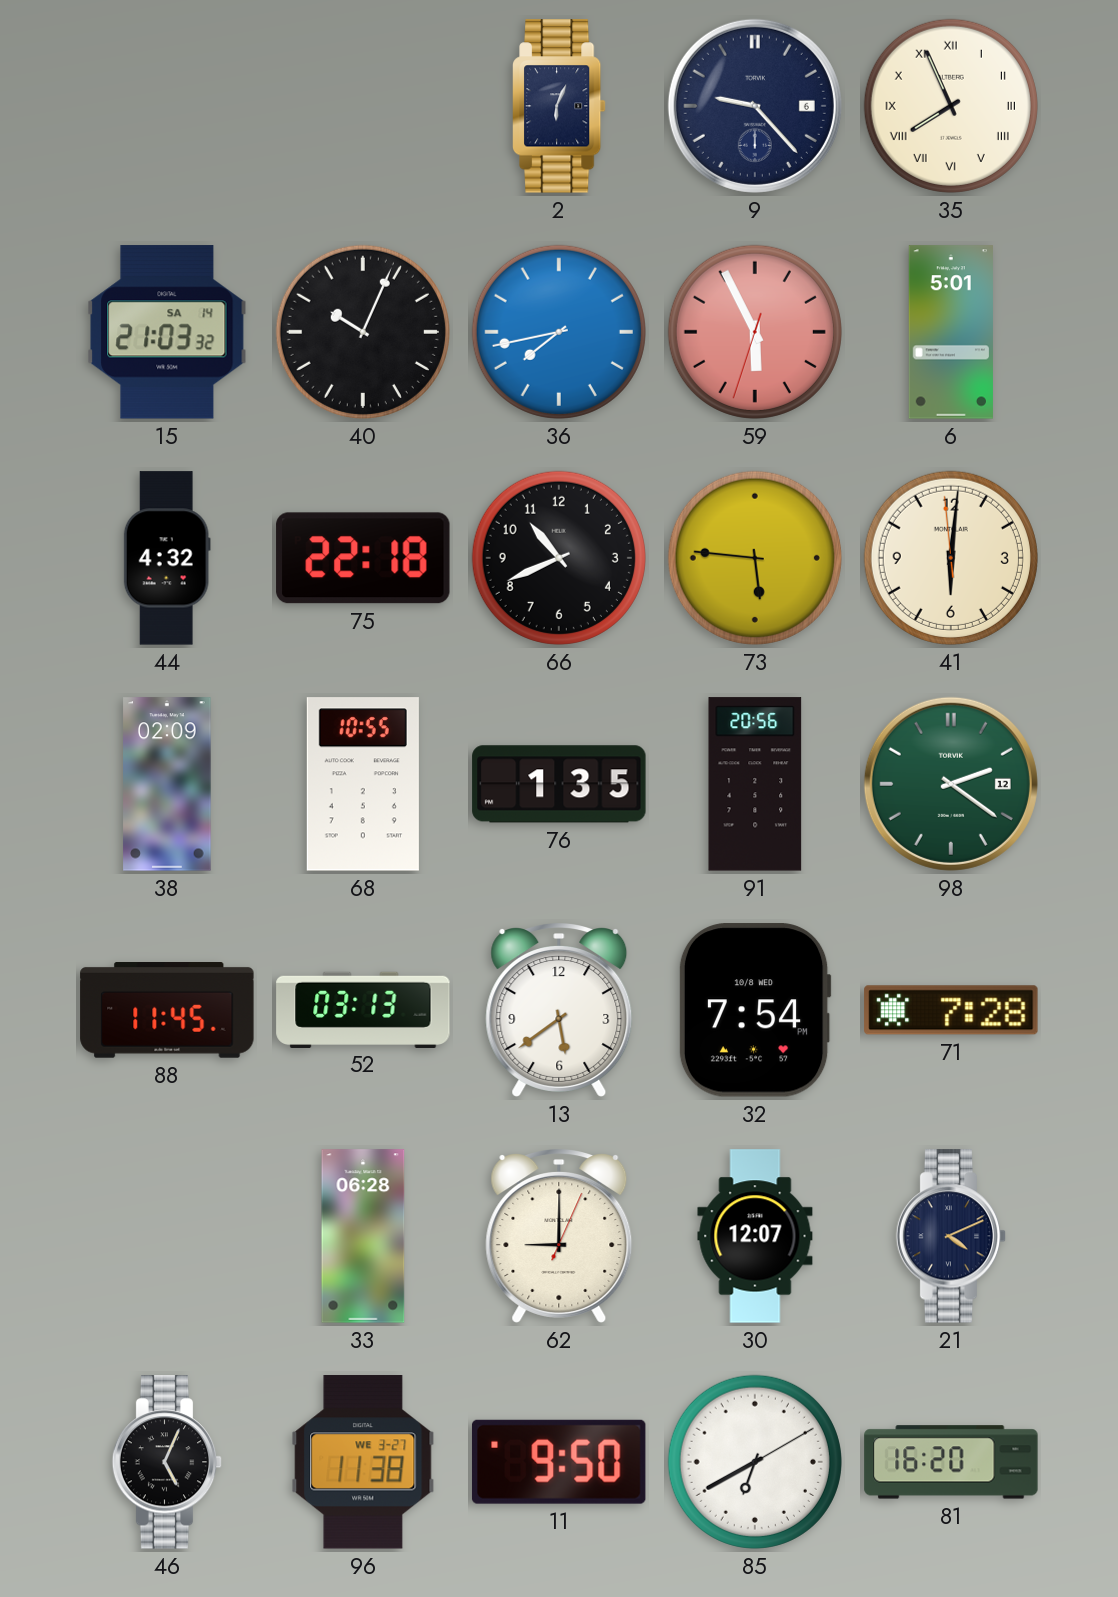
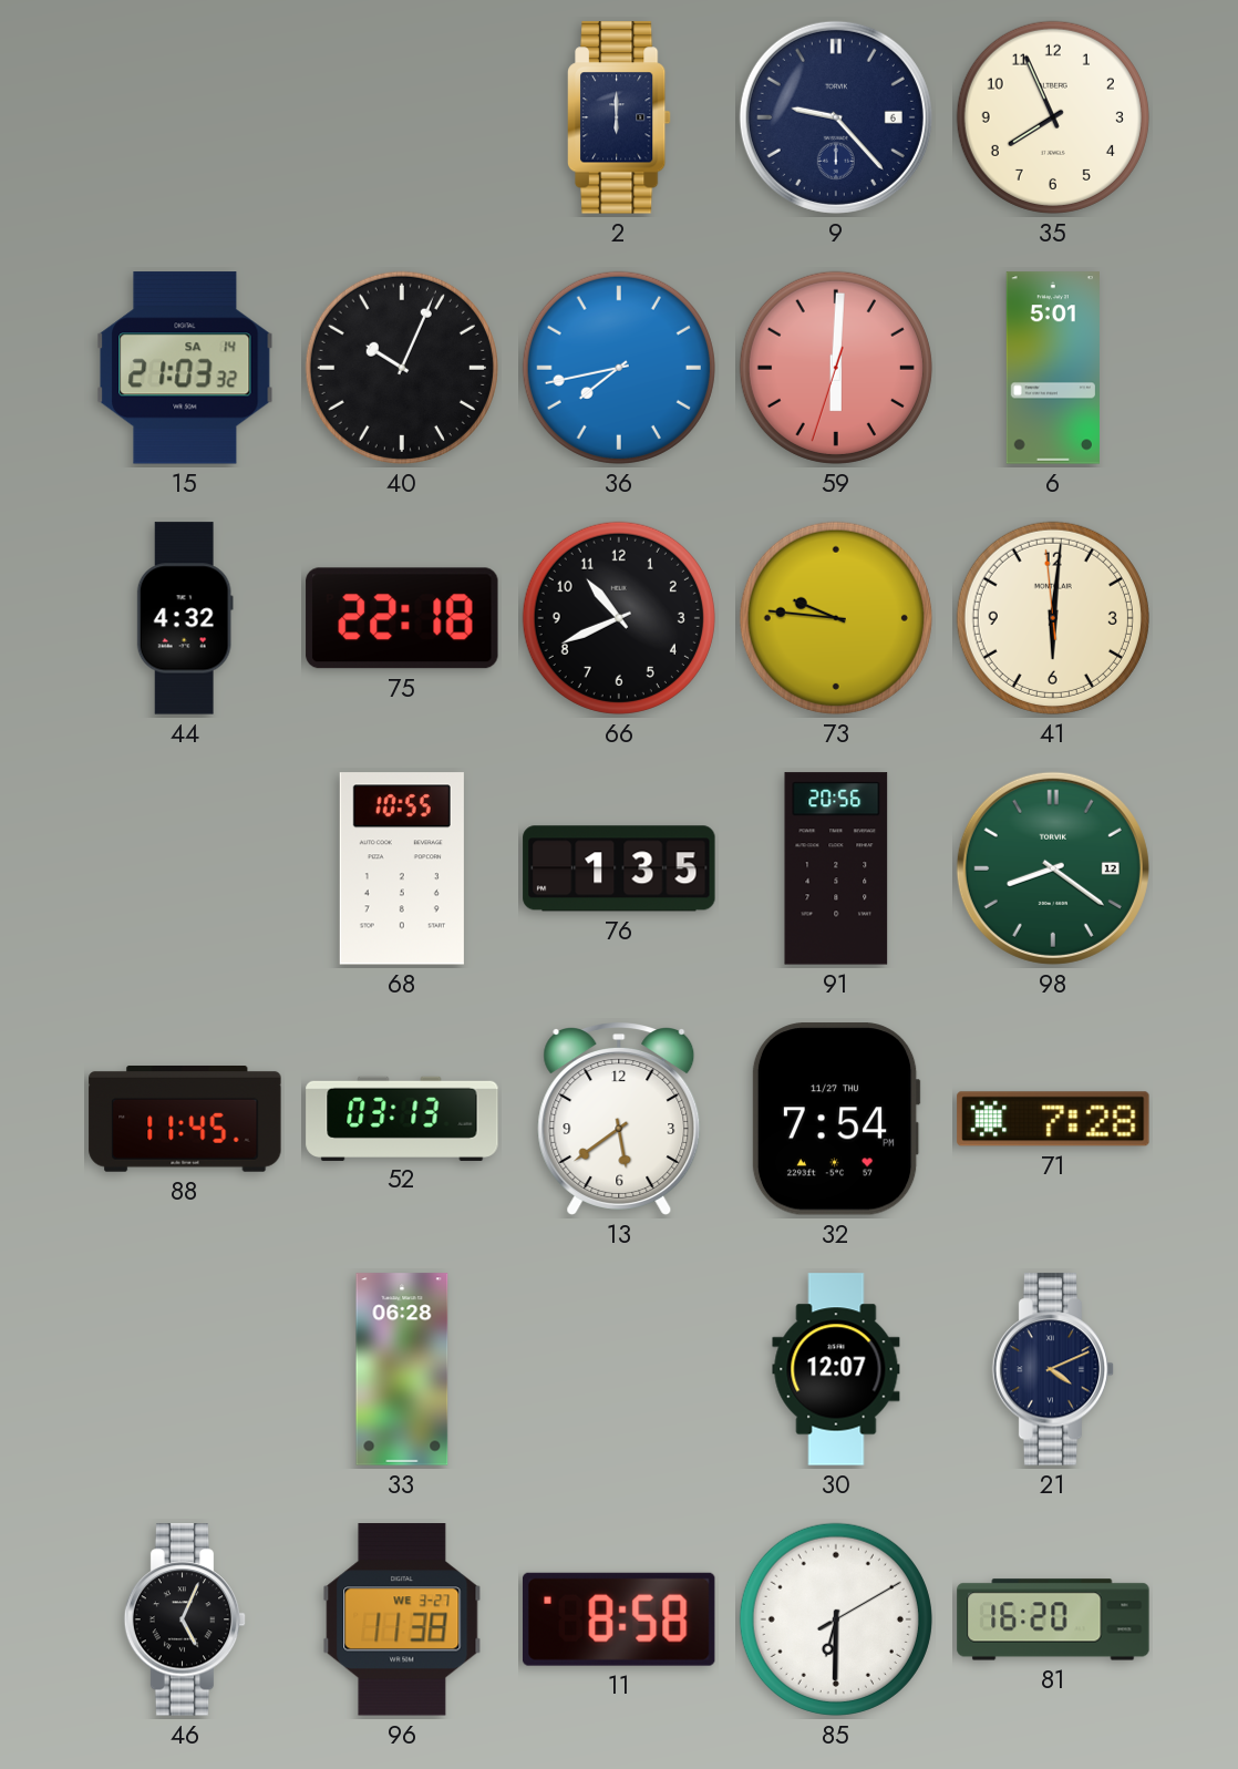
2: 6:04 -> 6:00 (620, 117)
35 numerals: Roman -> Arabic (1053, 117)
59: 5:55 -> 6:00 (836, 368)
73: 5:46 -> 9:46 (836, 618)
38: 02:09 -> none (167, 784)
98: 2:21 -> 8:21 (1053, 868)
32 date: 10/8 WED -> 11/27 THU (836, 1119)
62: 9:00 -> none (559, 1237)
11: 9:50 -> 8:58 (619, 1619)
85: 6:40 -> 6:30 (836, 1619)
